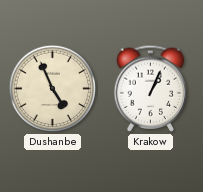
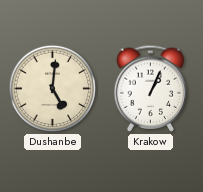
Dushanbe: 4:56 -> 5:01 (53, 89)
